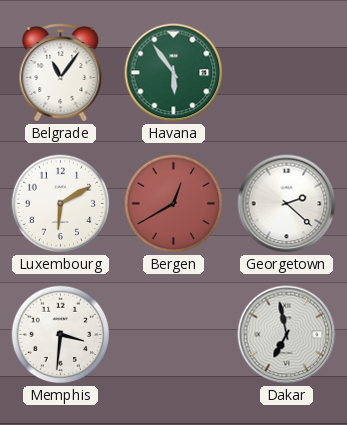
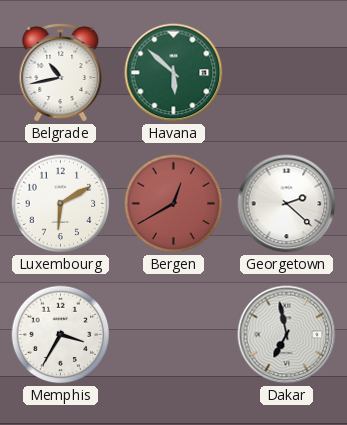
Belgrade: 11:06 -> 10:43 (61, 73)
Havana: 5:54 -> 5:52 (174, 73)
Memphis: 3:31 -> 3:35 (61, 335)
